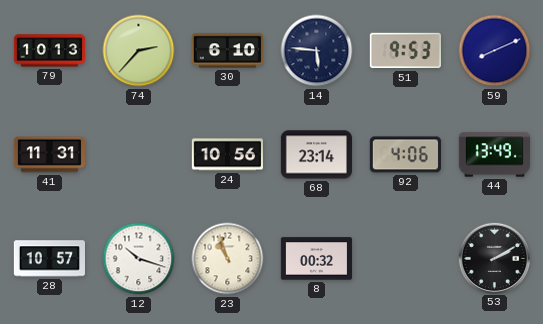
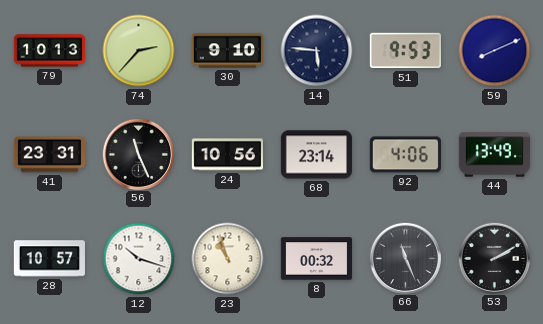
30: 6:10 -> 9:10 (227, 51)
41: 11:31 -> 23:31 (49, 155)
56: none -> 11:26 (138, 154)
66: none -> 11:26 (405, 258)
